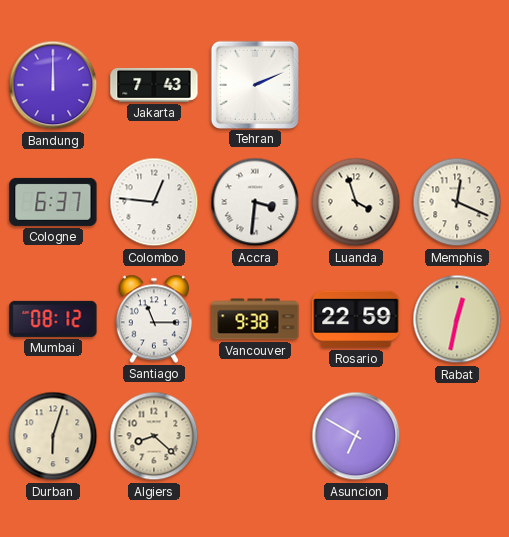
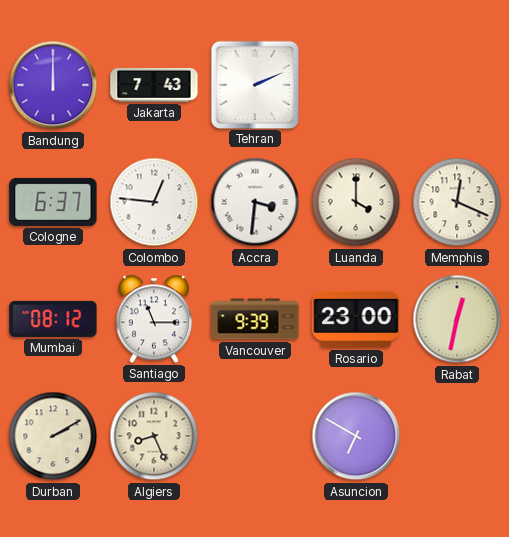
Luanda: 3:57 -> 4:00 (356, 202)
Vancouver: 9:38 -> 9:39 (255, 319)
Rosario: 22:59 -> 23:00 (356, 319)
Durban: 6:03 -> 2:10 (53, 436)
Algiers: 8:22 -> 8:26 (154, 436)
